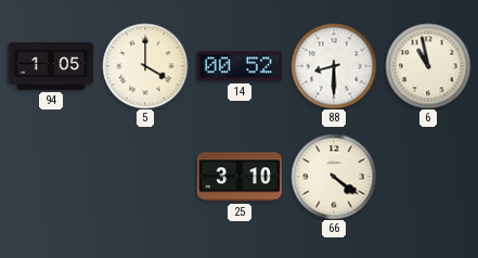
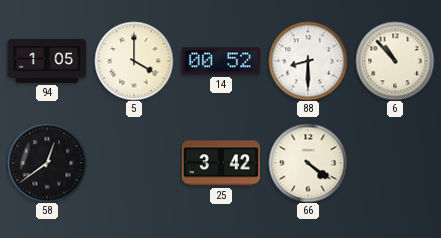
6: 10:58 -> 10:53 (395, 61)
58: none -> 12:39 (47, 163)
25: 3:10 -> 3:42 (221, 163)
